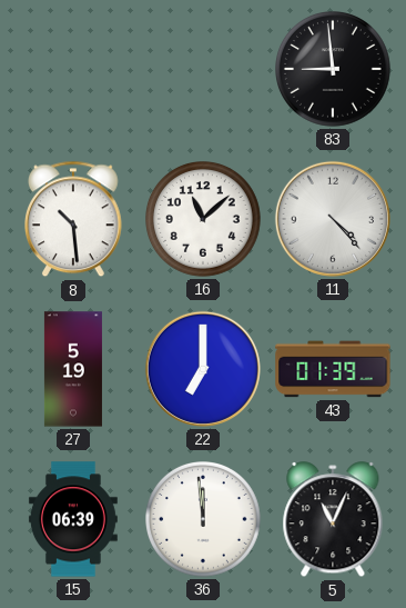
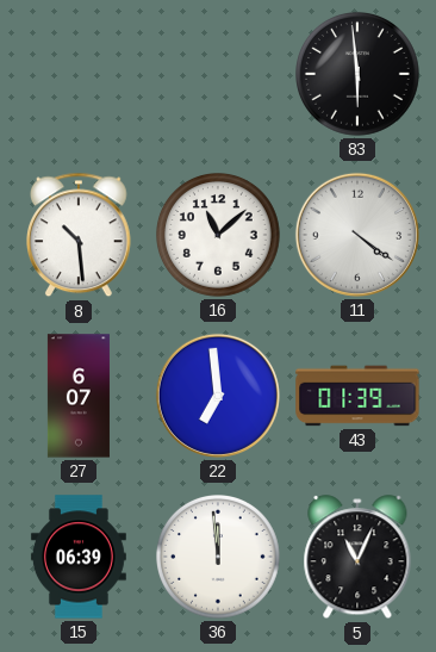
83: 8:59 -> 5:59 (359, 75)
11: 4:23 -> 4:21 (357, 235)
27: 5:19 -> 6:07 (79, 396)
22: 7:00 -> 6:59 (218, 396)
